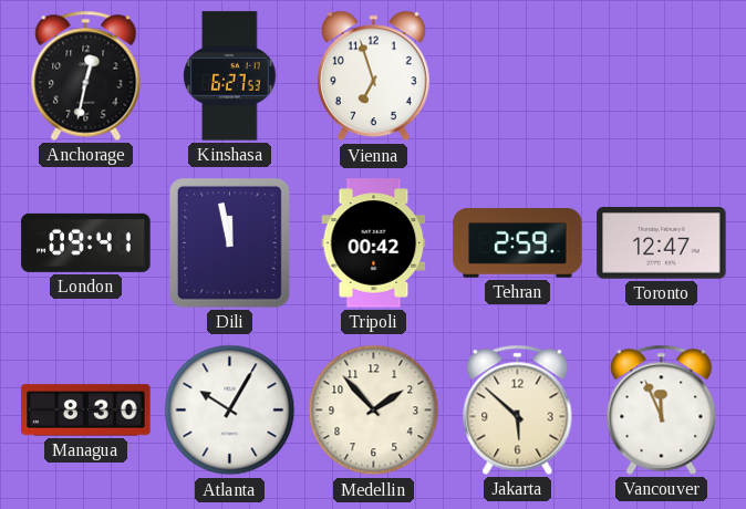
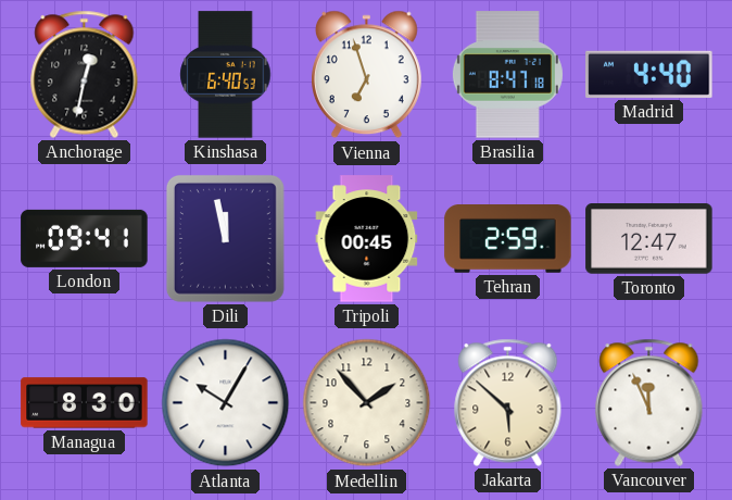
Kinshasa: 6:27 -> 6:40 (226, 75)
Brasilia: none -> 8:47 (507, 75)
Madrid: none -> 4:40 (649, 74)
Tripoli: 00:42 -> 00:45 (367, 239)
